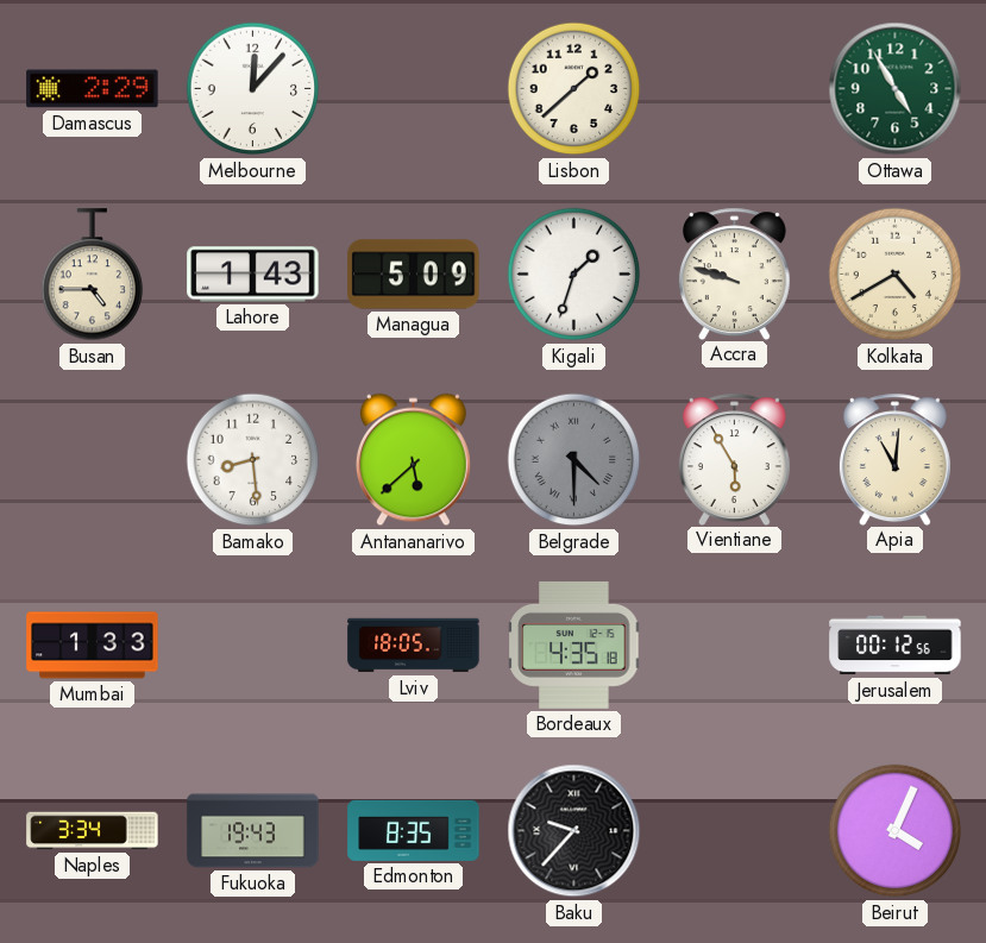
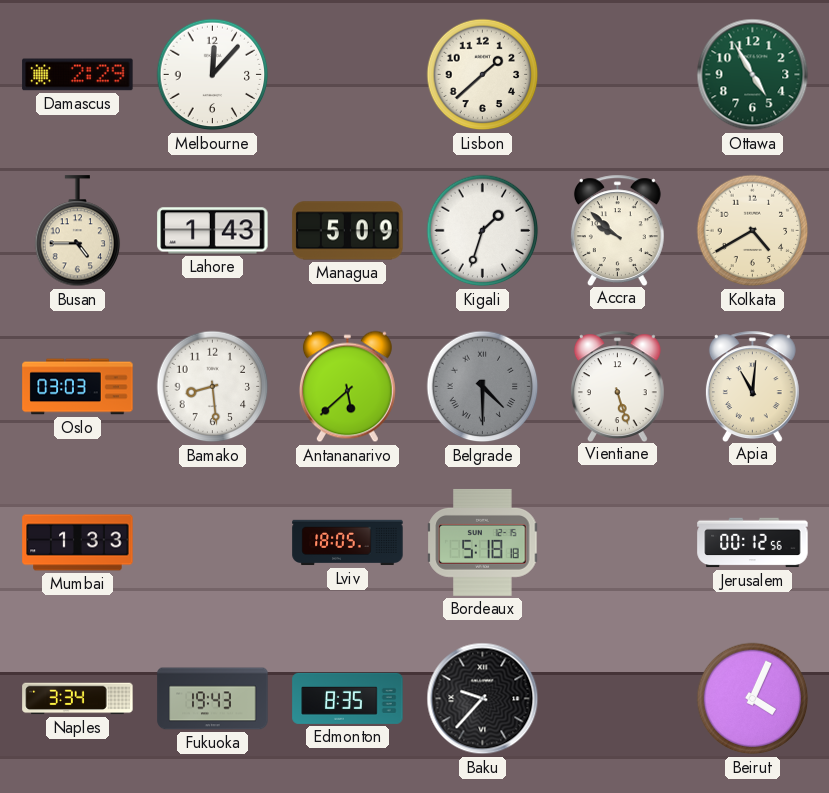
Accra: 9:48 -> 9:52 (617, 230)
Oslo: none -> 03:03 (78, 387)
Vientiane: 5:55 -> 5:27 (617, 386)
Bordeaux: 4:35 -> 5:18 (483, 542)
